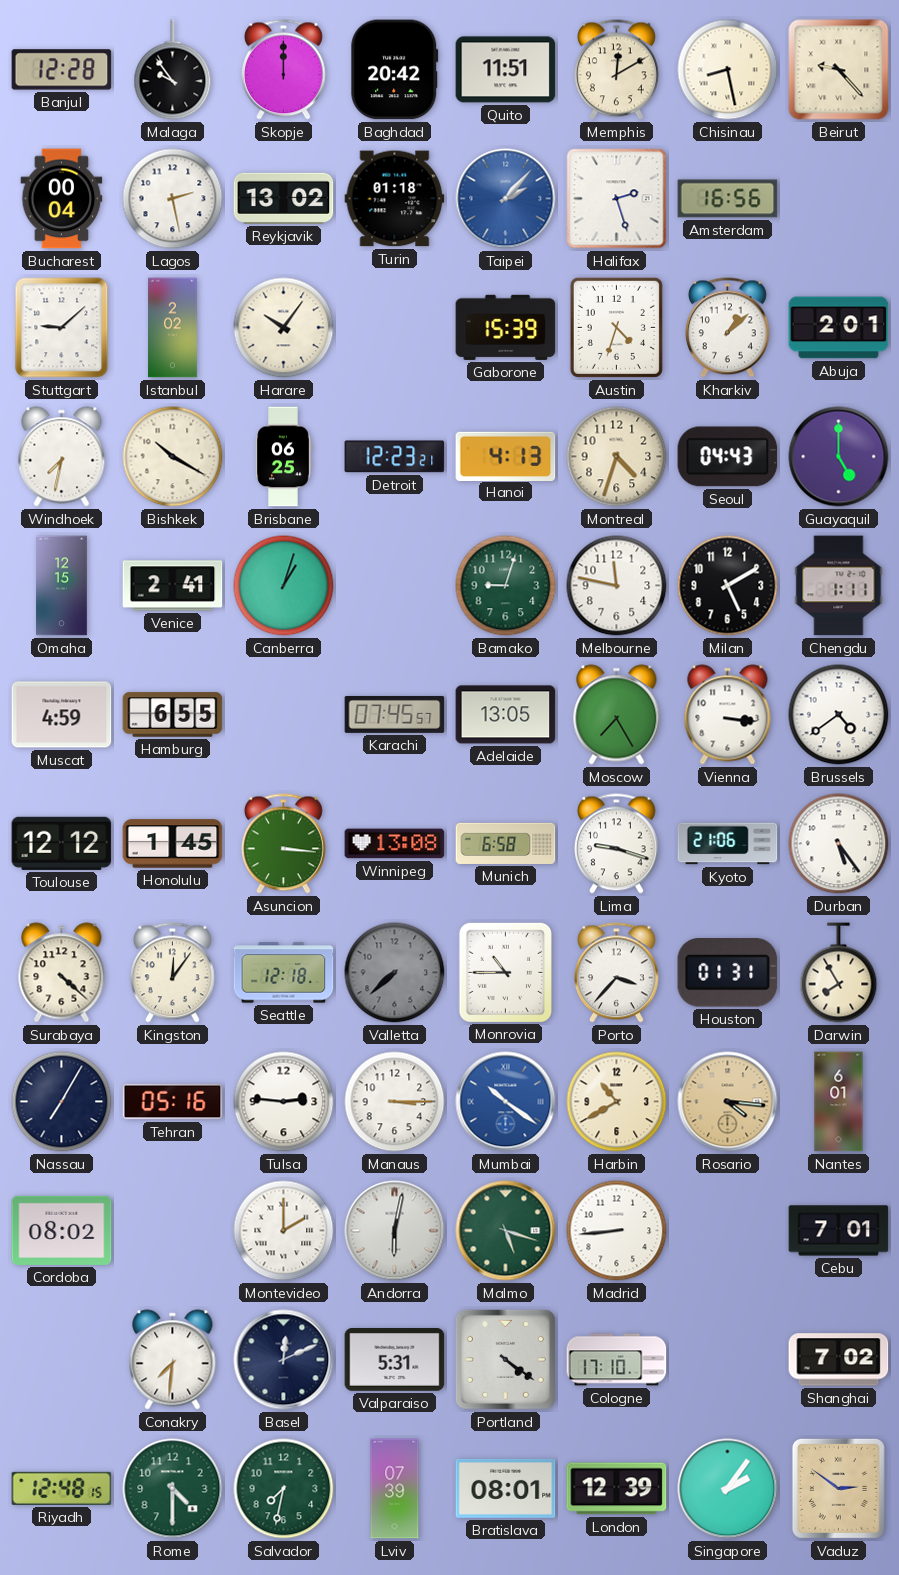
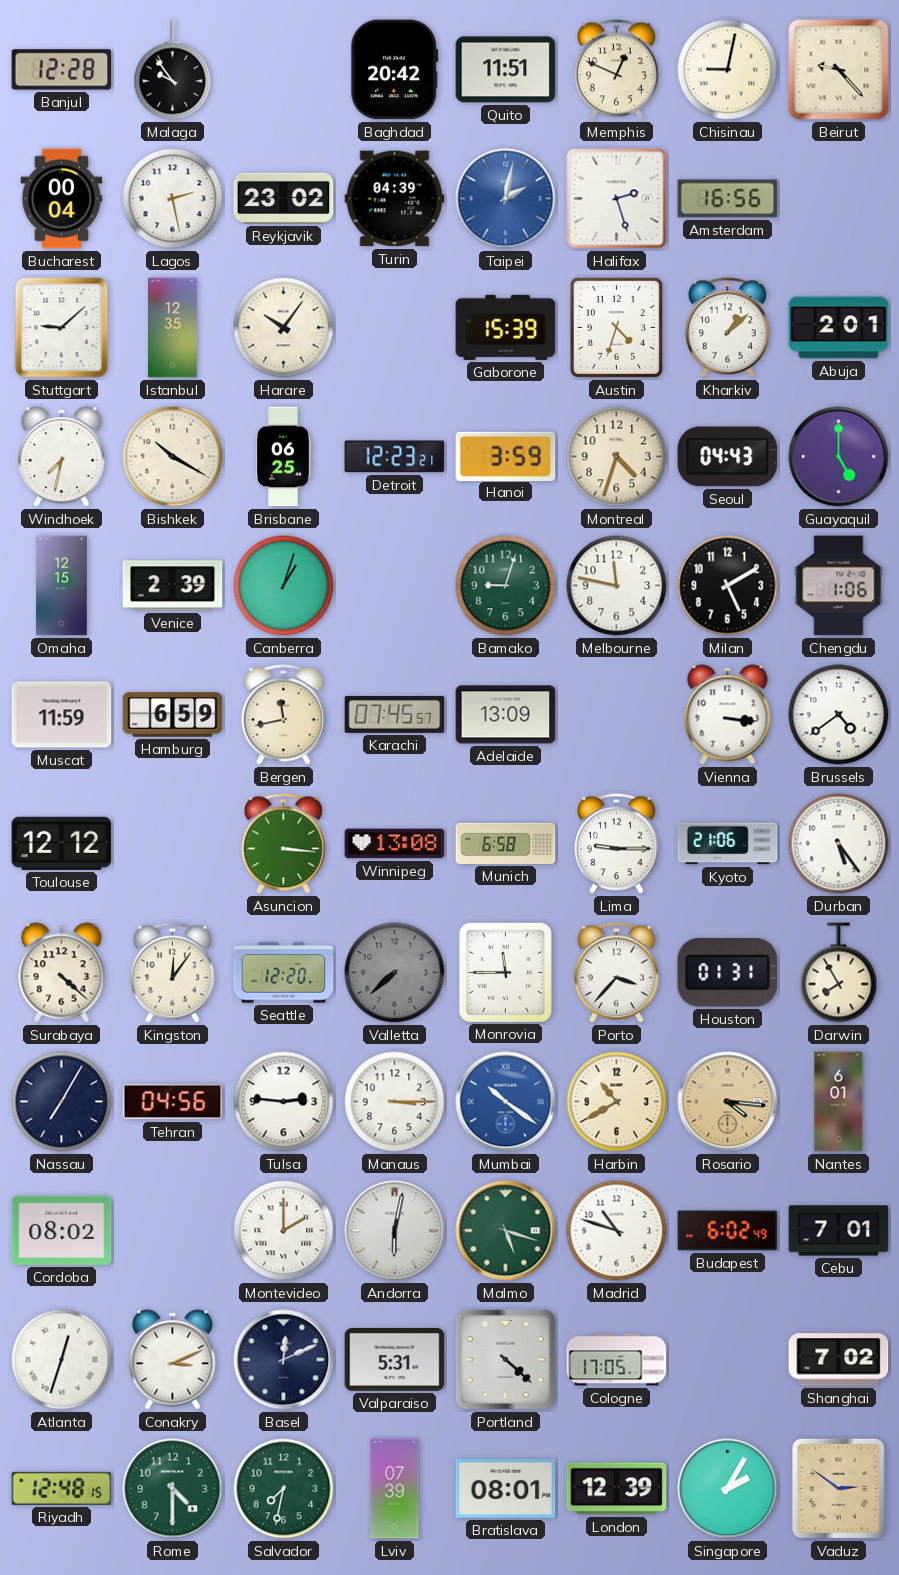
Skopje: 12:00 -> none (283, 70)
Memphis: 12:10 -> 12:49 (616, 70)
Chisinau: 8:28 -> 9:02 (728, 70)
Reykjavik: 13:02 -> 23:02 (284, 198)
Turin: 01:18 -> 04:39 (395, 199)
Taipei: 2:07 -> 2:02 (506, 199)
Istanbul: 2:02 -> 12:35 (173, 328)
Hanoi: 4:13 -> 3:59 (506, 456)
Venice: 2:41 -> 2:39 (173, 586)
Chengdu: 1:11 -> 1:06 (839, 586)
Muscat: 4:59 -> 11:59 (62, 715)
Hamburg: 6:55 -> 6:59 (173, 715)
Bergen: none -> 11:43 (283, 715)
Adelaide: 13:05 -> 13:09 (506, 715)
Moscow: 7:25 -> none (617, 715)
Honolulu: 1:45 -> none (173, 844)
Lima: 9:18 -> 9:15 (616, 844)
Seattle: 12:18 -> 12:20 (284, 973)
Monrovia: 10:45 -> 11:45 (505, 972)
Tehran: 05:16 -> 04:56 (173, 1102)
Madrid: 8:44 -> 10:48 (617, 1231)
Budapest: none -> 6:02 (728, 1231)
Atlanta: none -> 12:33 (62, 1360)
Conakry: 7:31 -> 3:11 (173, 1360)
Portland: 4:21 -> 4:22 (505, 1359)
Cologne: 17:10 -> 17:05 (617, 1360)
Singapore: 2:06 -> 2:05 (728, 1489)
